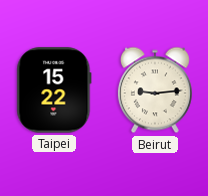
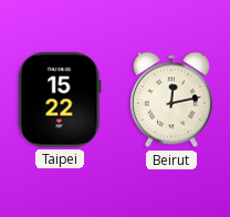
Beirut: 9:14 -> 12:13 (171, 100)
